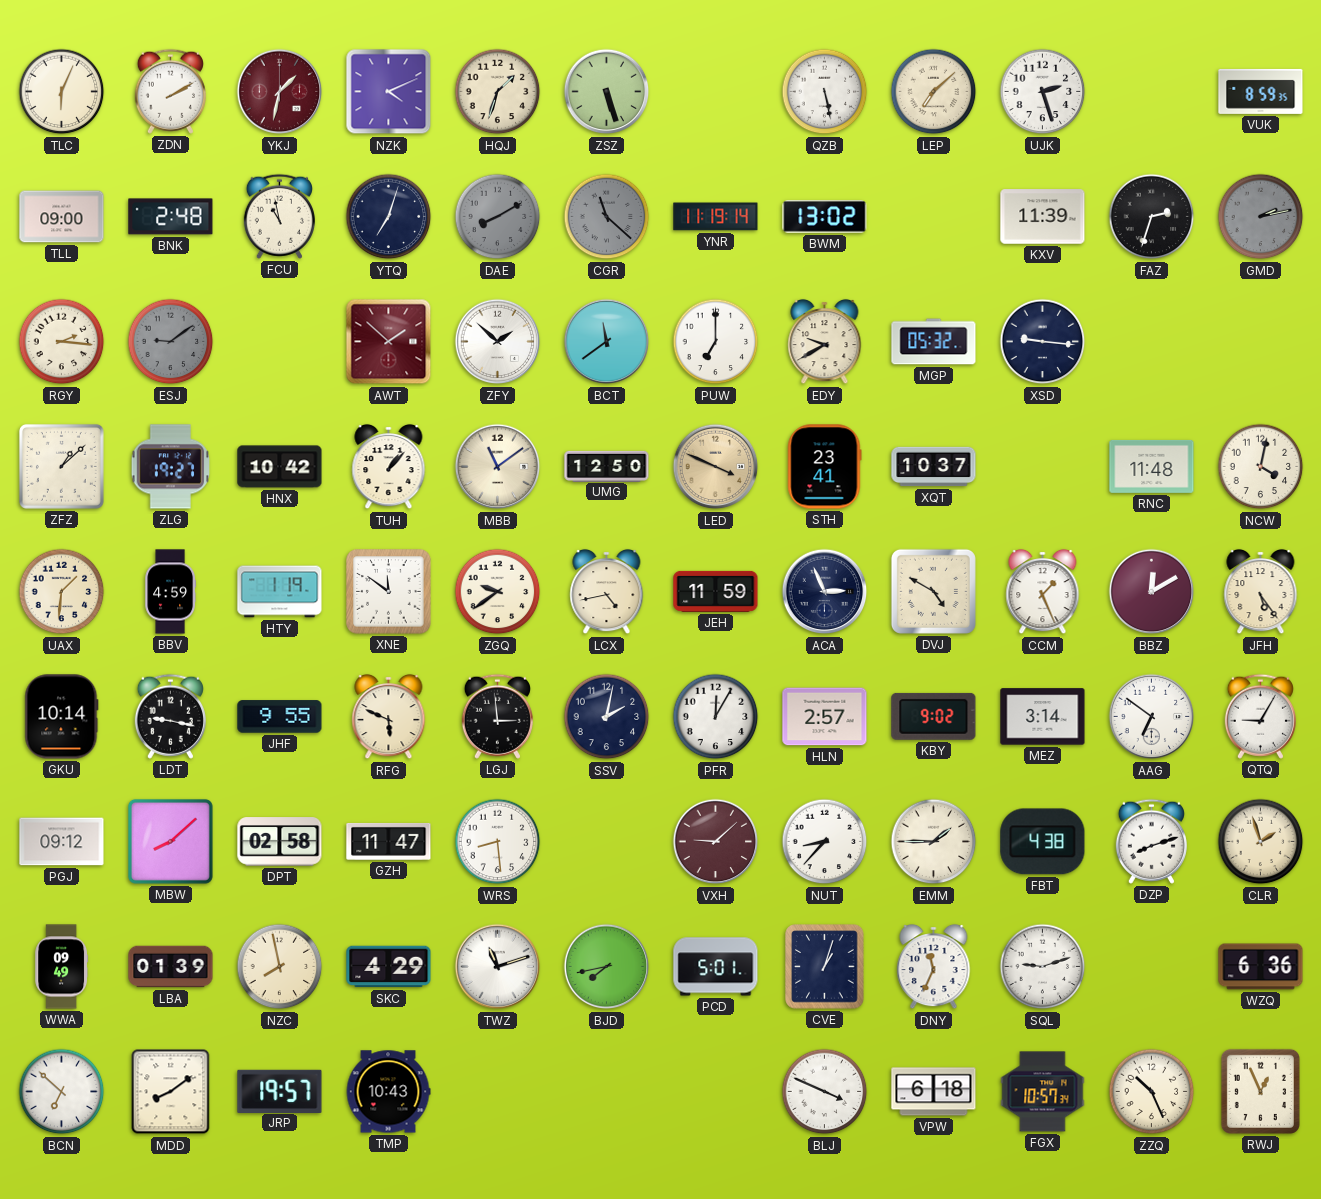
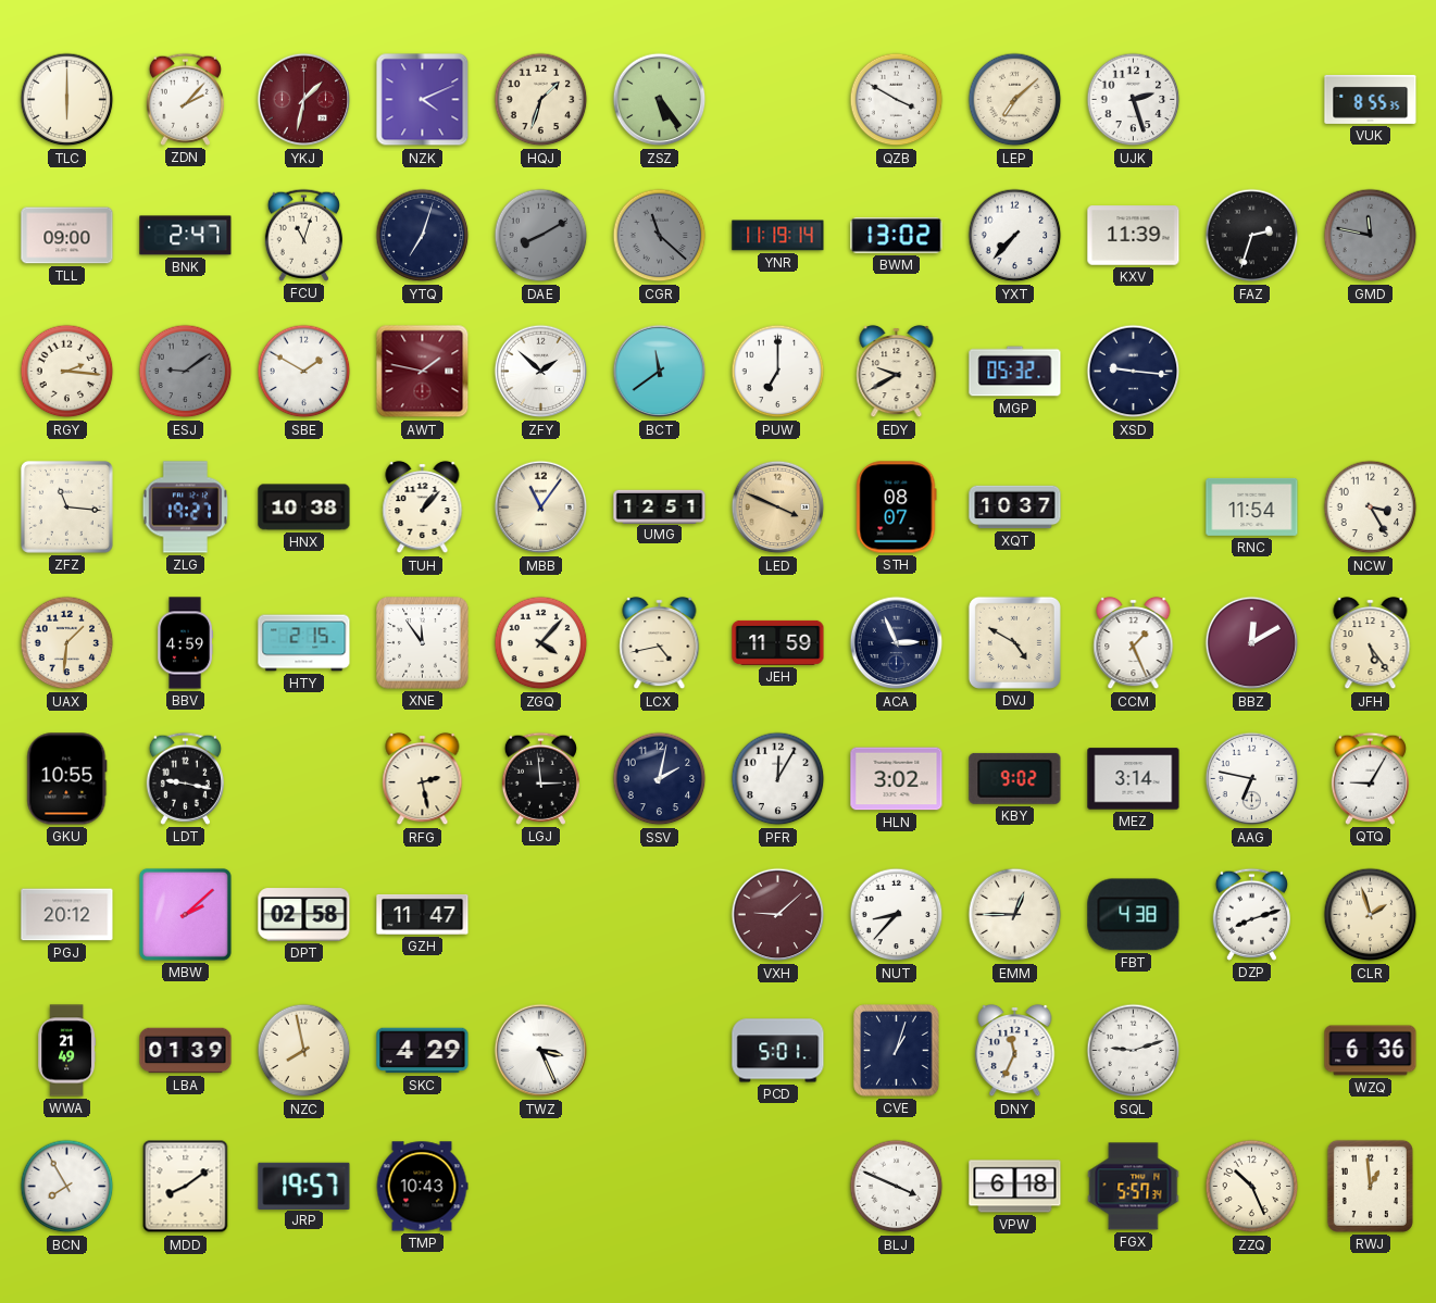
TLC: 6:04 -> 6:00 (67, 100)
ZDN: 2:10 -> 2:07 (185, 99)
ZSZ: 5:27 -> 5:24 (660, 100)
QZB: 5:28 -> 3:50 (897, 100)
VUK: 8:59 -> 8:55 (1371, 99)
BNK: 2:48 -> 2:47 (186, 236)
FCU: 10:58 -> 11:03 (303, 235)
YXT: none -> 7:37 (1015, 236)
GMD: 2:13 -> 11:47 (1371, 236)
SBE: none -> 1:50 (304, 372)
AWT: 1:52 -> 1:47 (423, 372)
ZFZ: 1:08 -> 11:16 (66, 506)
HNX: 10:42 -> 10:38 (304, 508)
MBB: 11:09 -> 11:06 (541, 508)
UMG: 12:50 -> 12:51 (660, 506)
STH: 23:41 -> 08:07 (897, 508)
RNC: 11:48 -> 11:54 (1252, 506)
NCW: 4:02 -> 3:25 (1371, 508)
HTY: 1:19 -> 2:15 (304, 643)
XNE: 11:51 -> 11:54 (423, 643)
ZGQ: 9:39 -> 4:07 (541, 643)
GKU: 10:14 -> 10:55 (67, 779)
JHF: 9:55 -> none (280, 717)
RFG: 5:49 -> 2:28 (423, 779)
HLN: 2:57 -> 3:02 (897, 779)
AAG: 6:51 -> 6:47 (1252, 779)
PGJ: 09:12 -> 20:12 (67, 915)
MBW: 8:08 -> 2:08 (185, 914)
WRS: 8:29 -> none (498, 842)
EMM: 1:45 -> 12:45 (1015, 915)
WWA: 09:49 -> 21:49 (67, 1051)
TWZ: 11:12 -> 3:26 (541, 1051)
BJD: 7:43 -> none (607, 967)
BCN: 6:52 -> 7:55 (67, 1187)
FGX: 10:57 -> 5:57 (1134, 1187)
RWJ: 12:56 -> 12:59 (1370, 1186)
